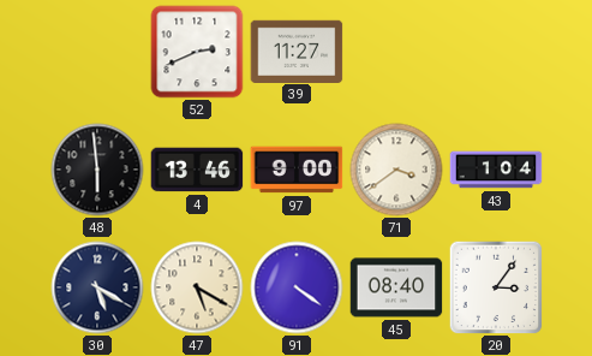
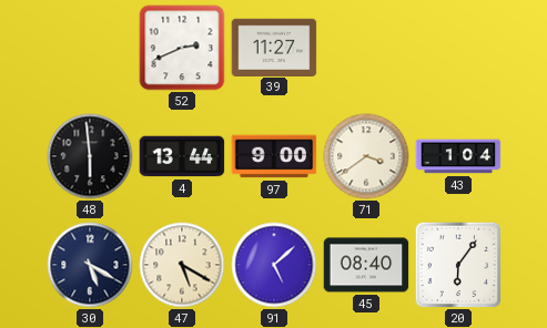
4: 13:46 -> 13:44 (182, 156)
91: 4:21 -> 5:08 (274, 265)
20: 3:06 -> 6:06 (458, 265)
